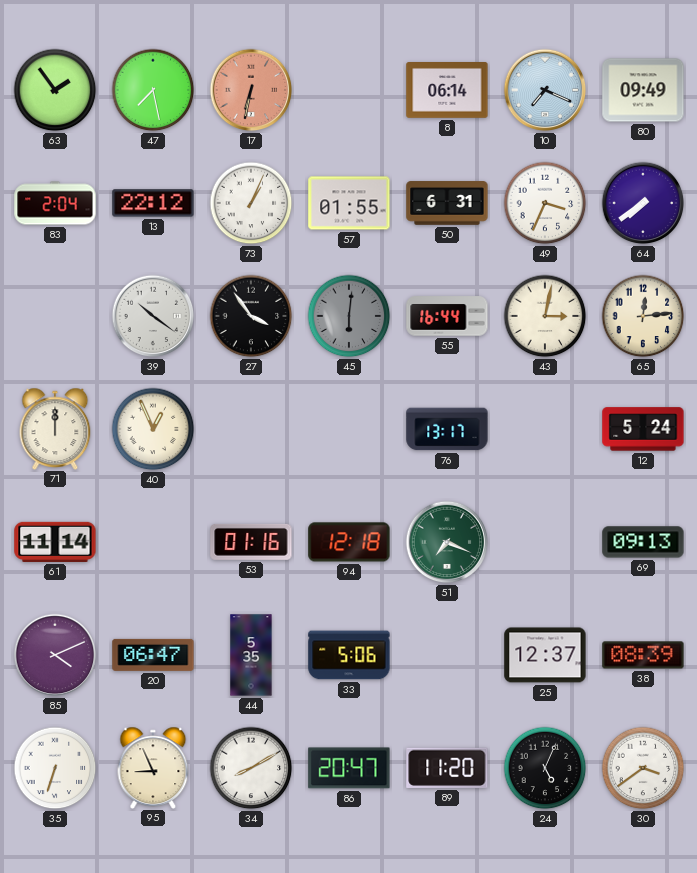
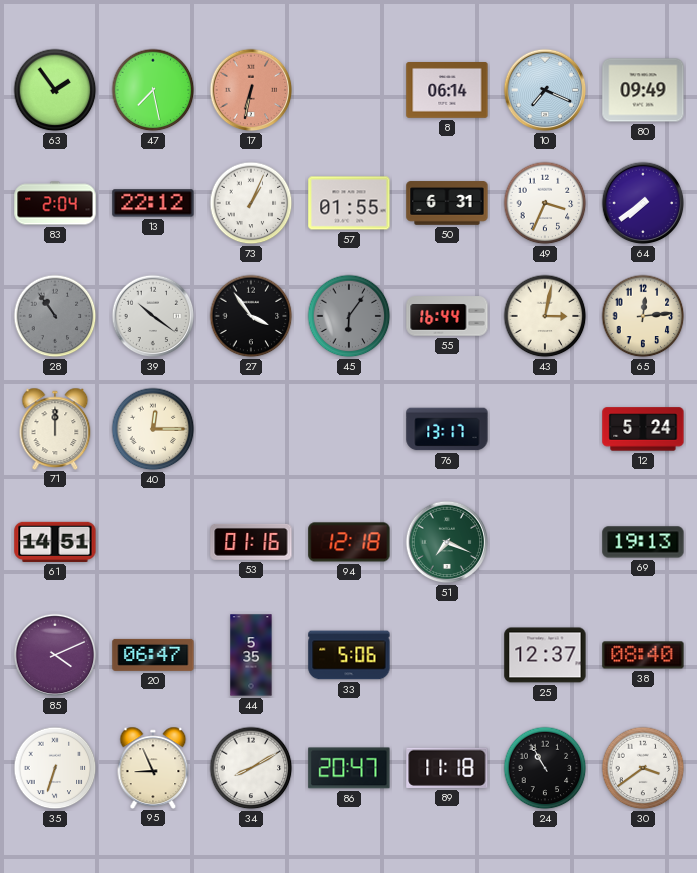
28: none -> 10:54 (55, 316)
45: 6:01 -> 6:06 (349, 316)
40: 12:56 -> 12:15 (153, 429)
61: 11:14 -> 14:51 (55, 542)
69: 09:13 -> 19:13 (643, 542)
38: 08:39 -> 08:40 (643, 655)
89: 11:20 -> 11:18 (447, 768)
24: 5:04 -> 10:55 (545, 768)
